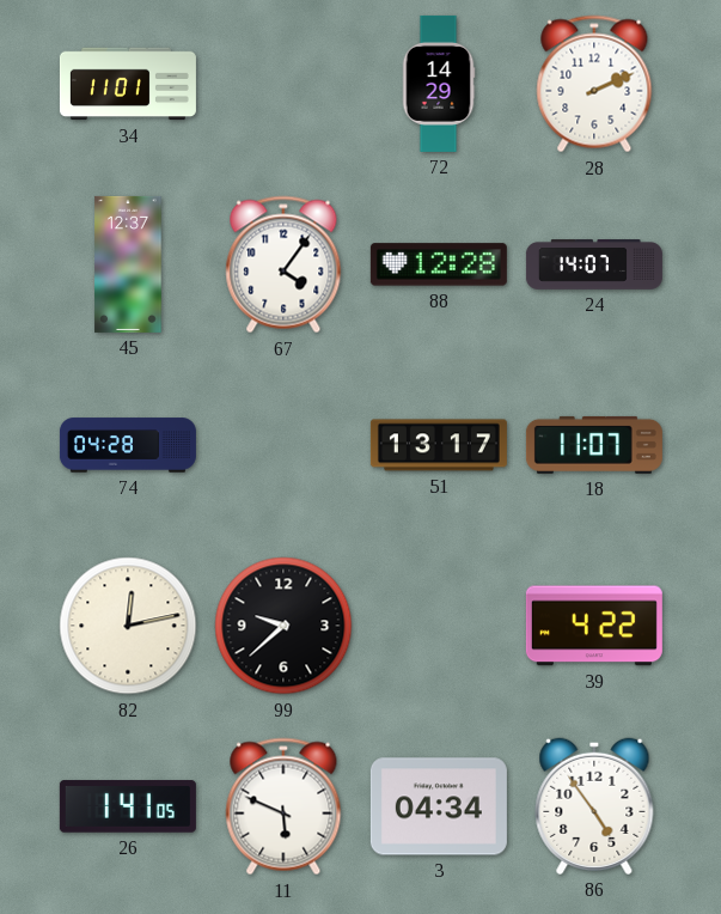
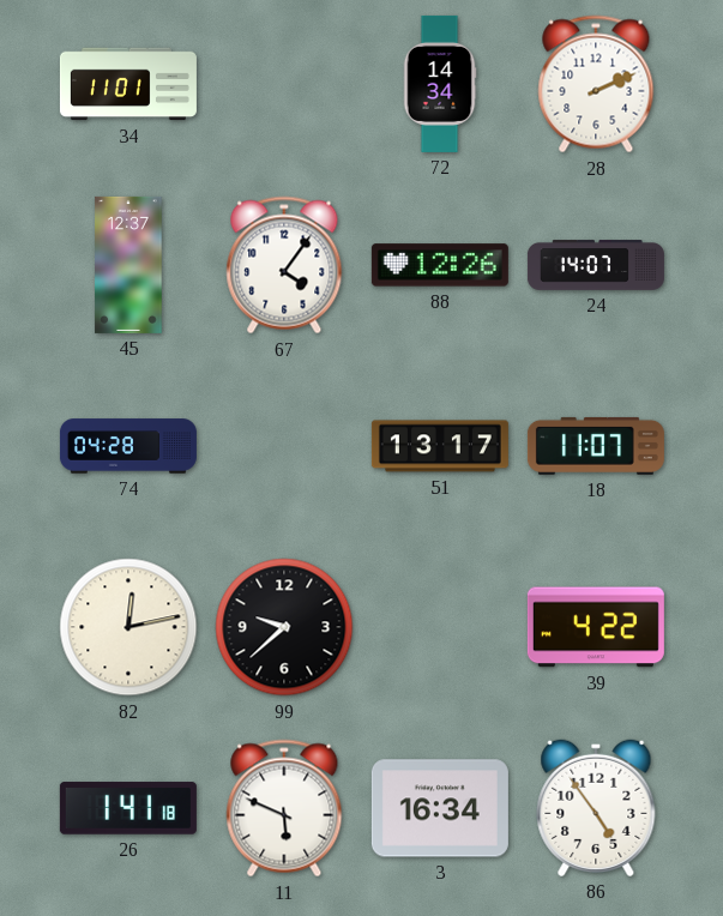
72: 14:29 -> 14:34 (440, 84)
88: 12:28 -> 12:26 (440, 265)
26: 1:41:05 -> 1:41:18 (128, 808)
3: 04:34 -> 16:34 (440, 808)
